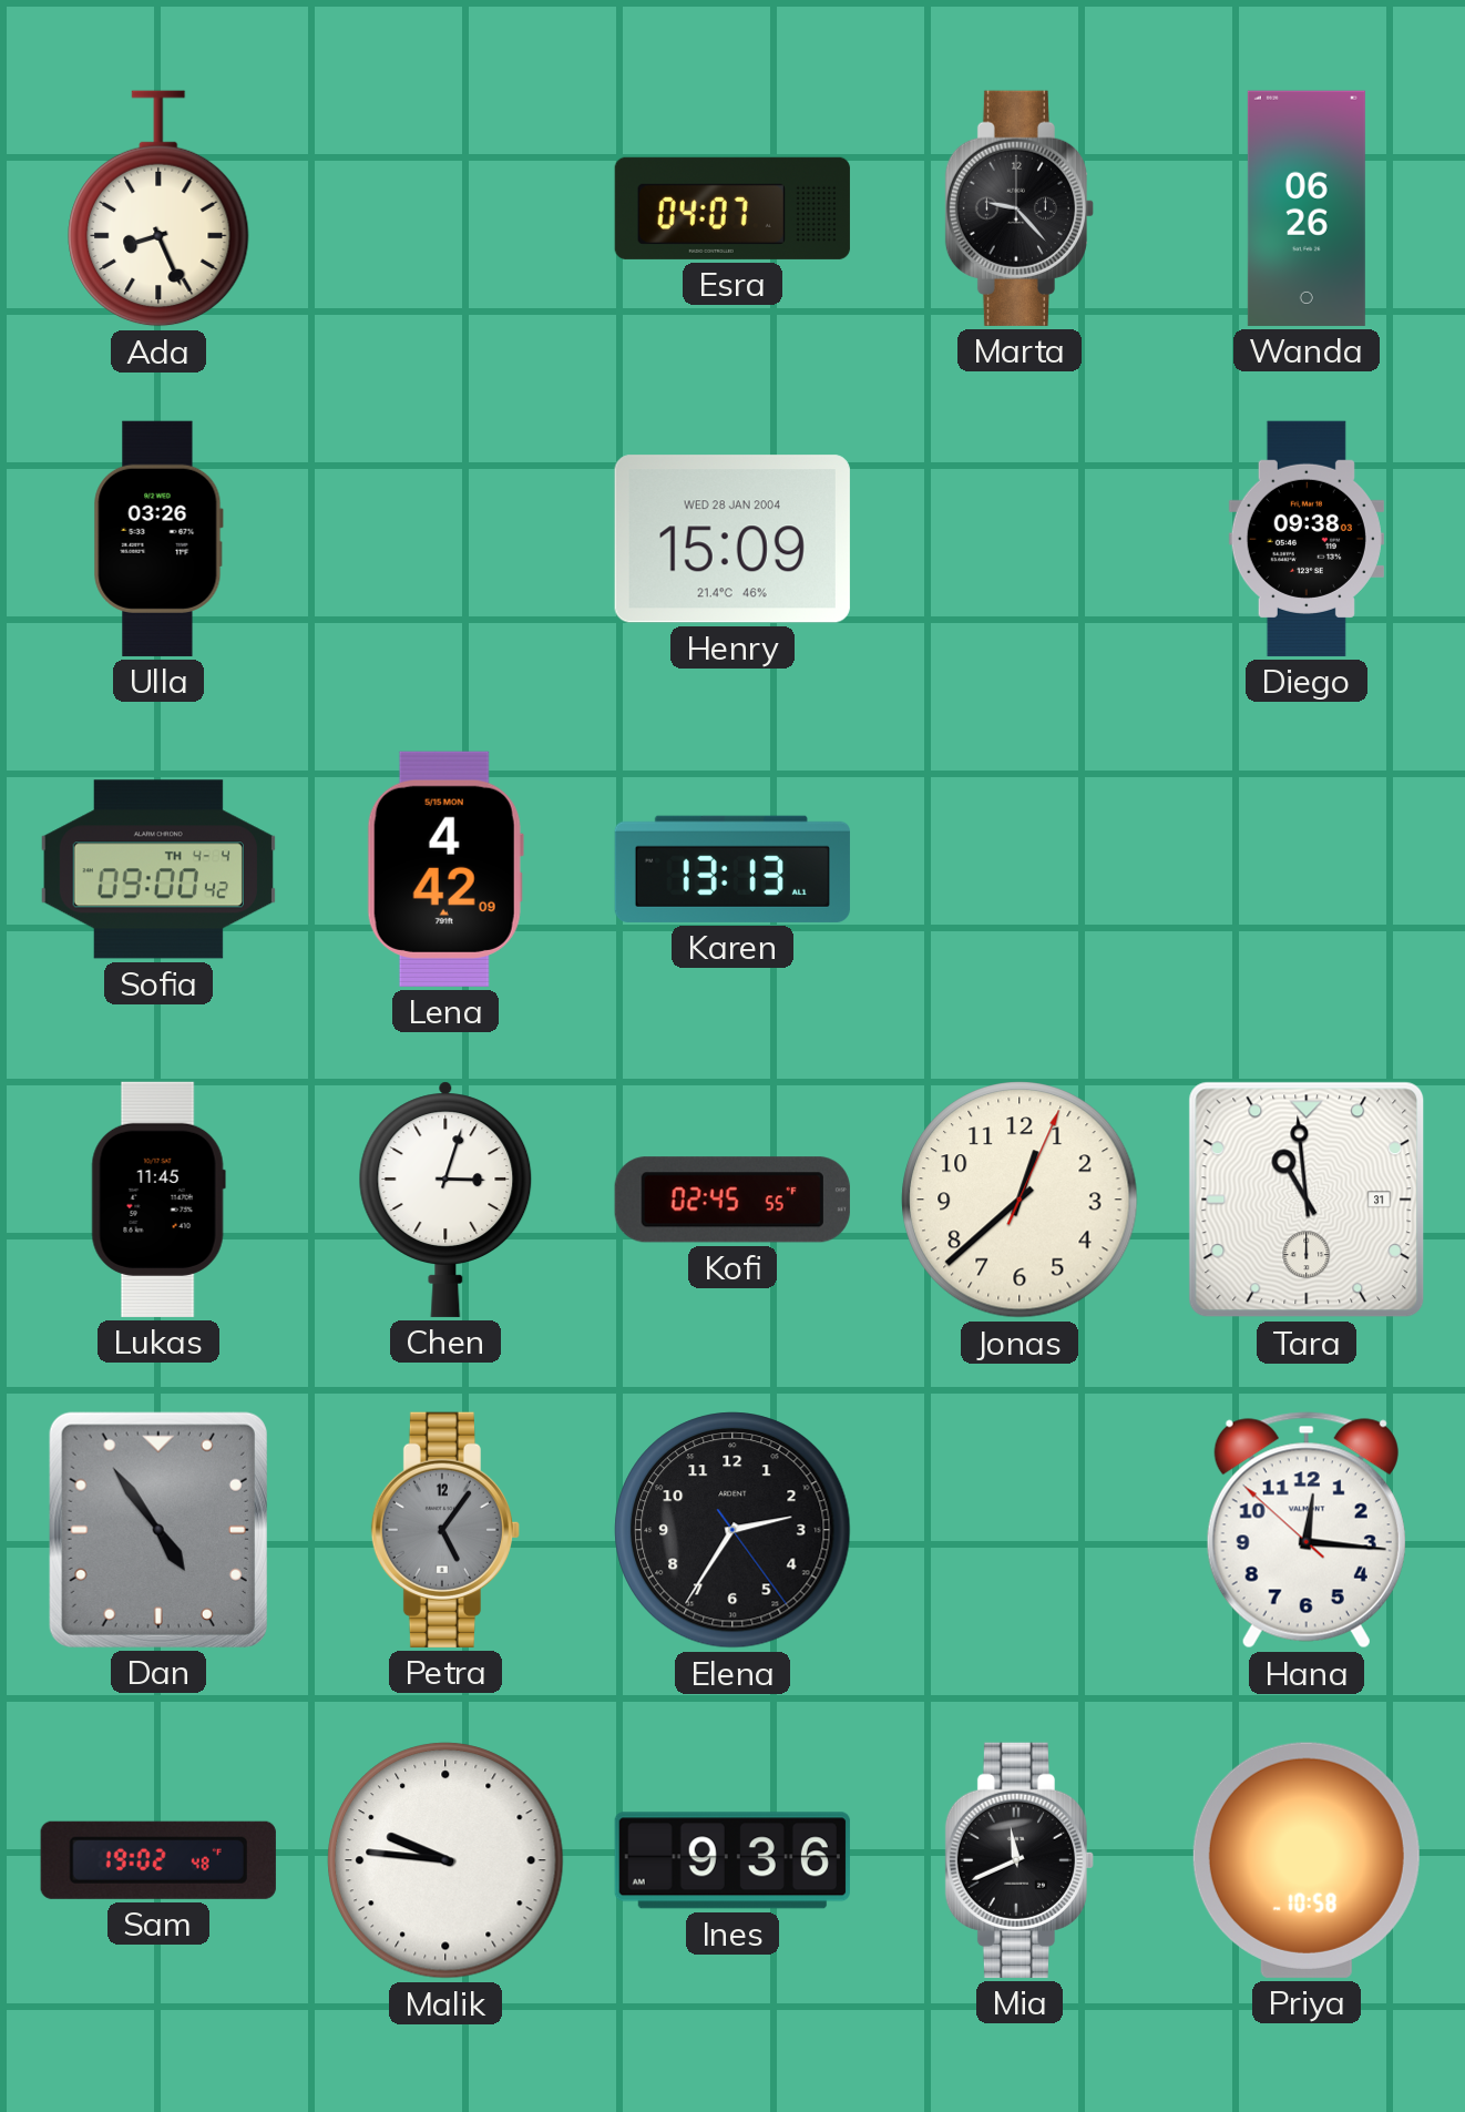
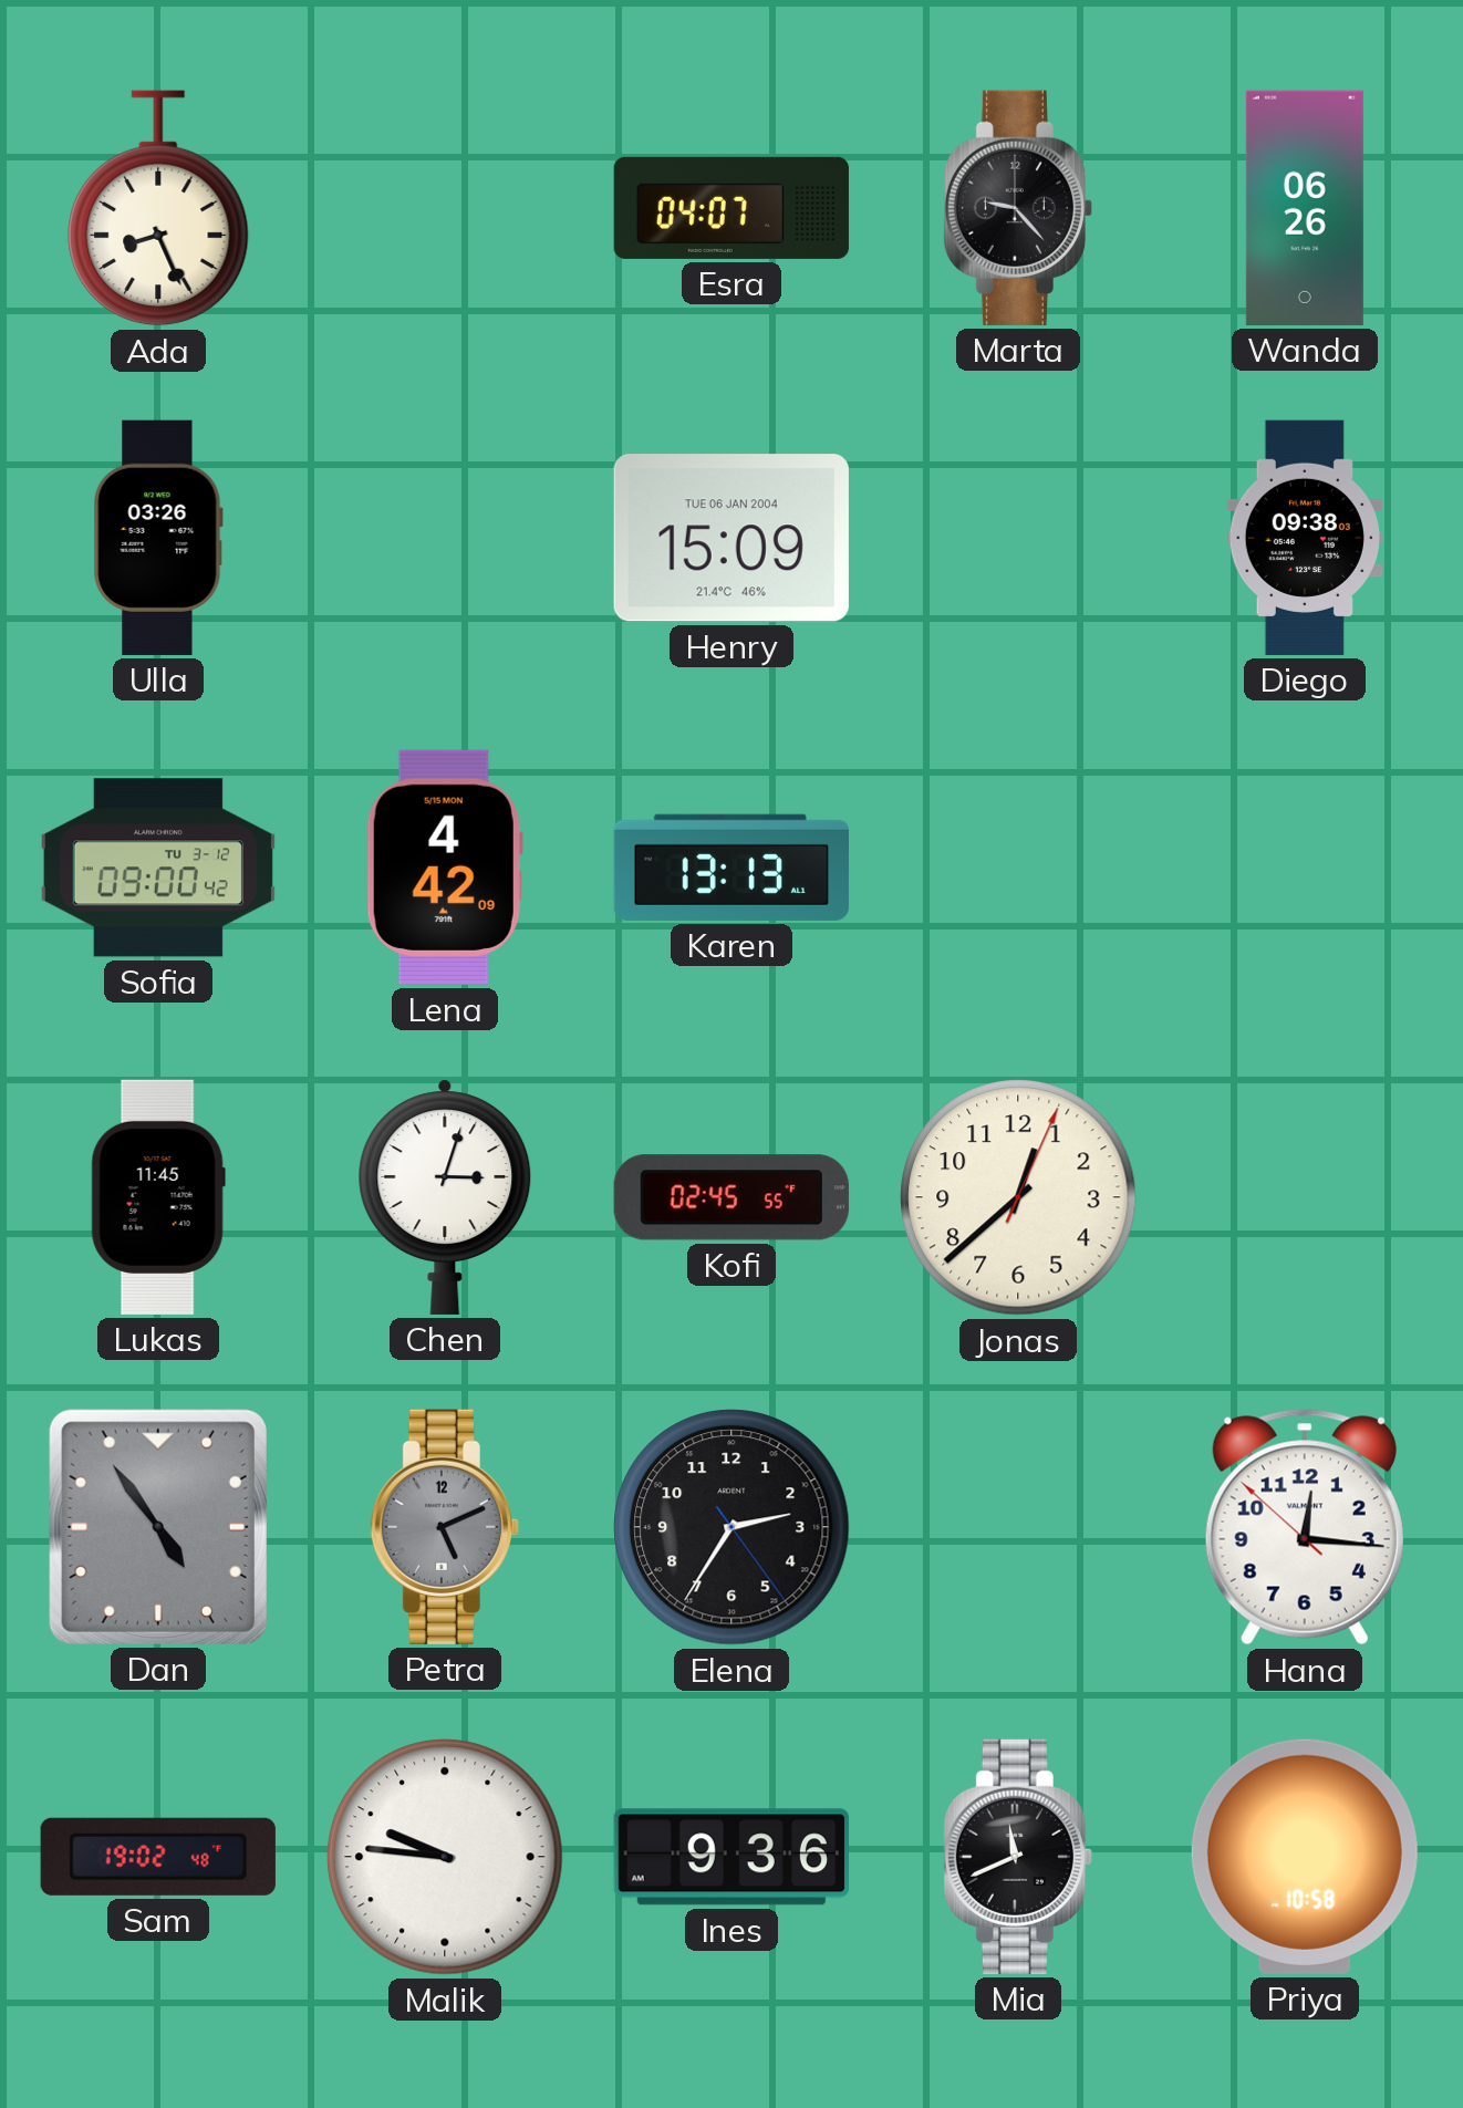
Henry date: WED 28 JAN 2004 -> TUE 06 JAN 2004 (731, 538)
Sofia date: TH 4-4 -> TU 3-12 (158, 868)
Tara: 10:59 -> none (1307, 1200)
Petra: 5:06 -> 5:11 (445, 1527)
